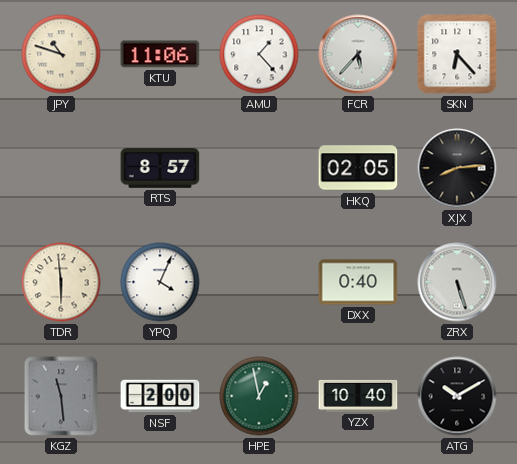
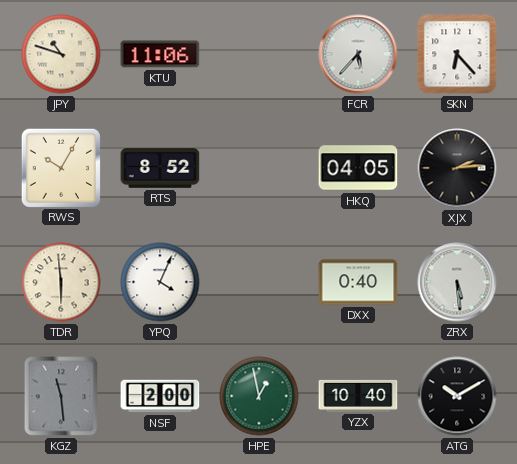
AMU: 1:23 -> none (259, 54)
RWS: none -> 10:05 (60, 167)
RTS: 8:57 -> 8:52 (160, 168)
HKQ: 02:05 -> 04:05 (358, 168)
XJX: 8:14 -> 2:14 (457, 168)
ZRX: 5:27 -> 5:29 (457, 282)
